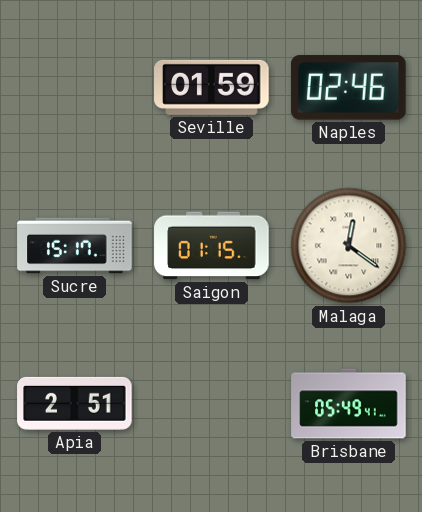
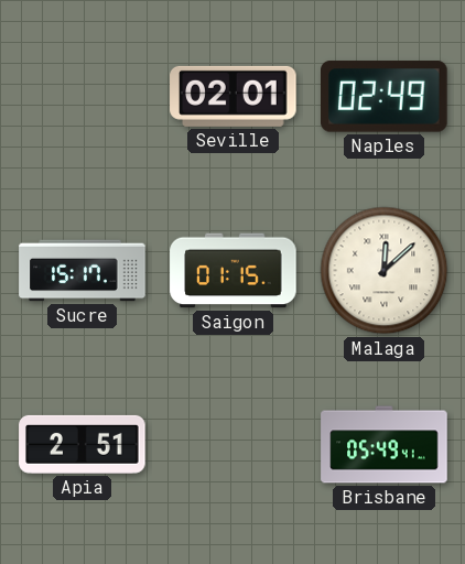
Seville: 01:59 -> 02:01 (234, 96)
Naples: 02:46 -> 02:49 (385, 97)
Malaga: 12:21 -> 12:08 (385, 271)
